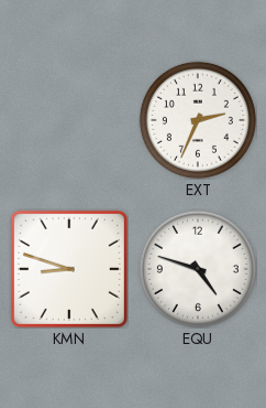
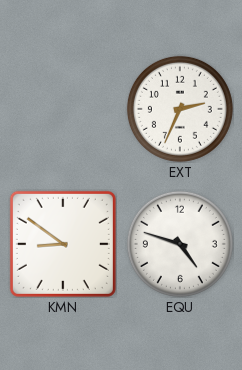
KMN: 8:48 -> 8:51 (63, 244)
